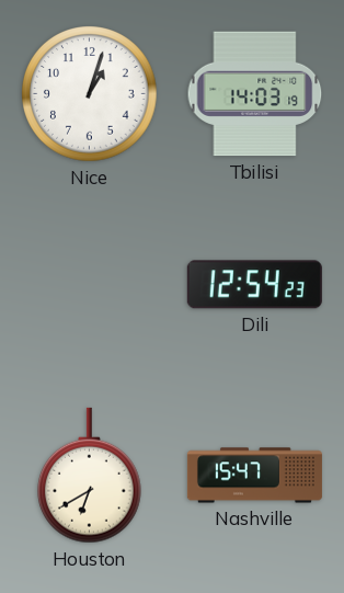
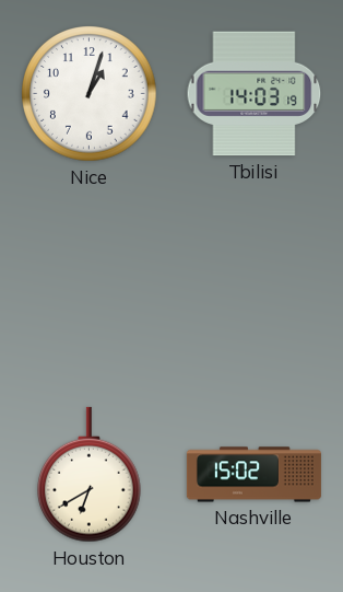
Dili: 12:54 -> none (254, 285)
Nashville: 15:47 -> 15:02 (253, 475)
